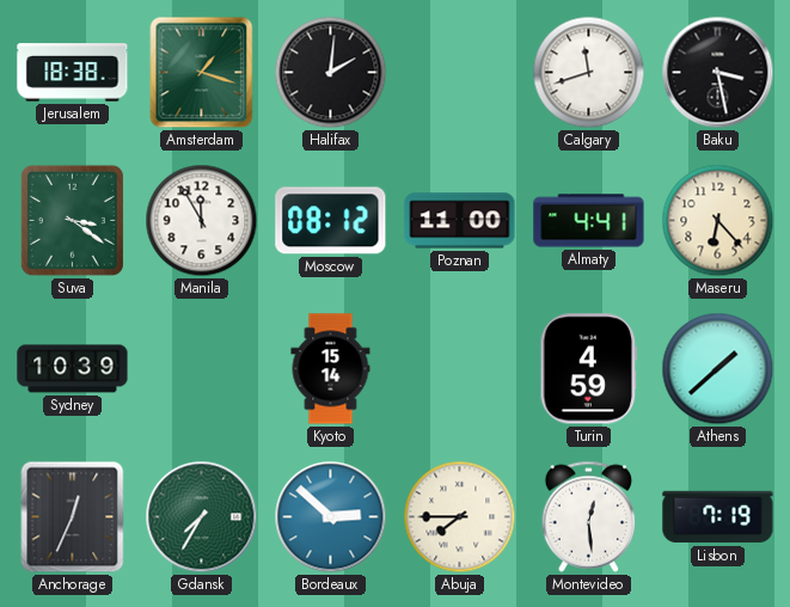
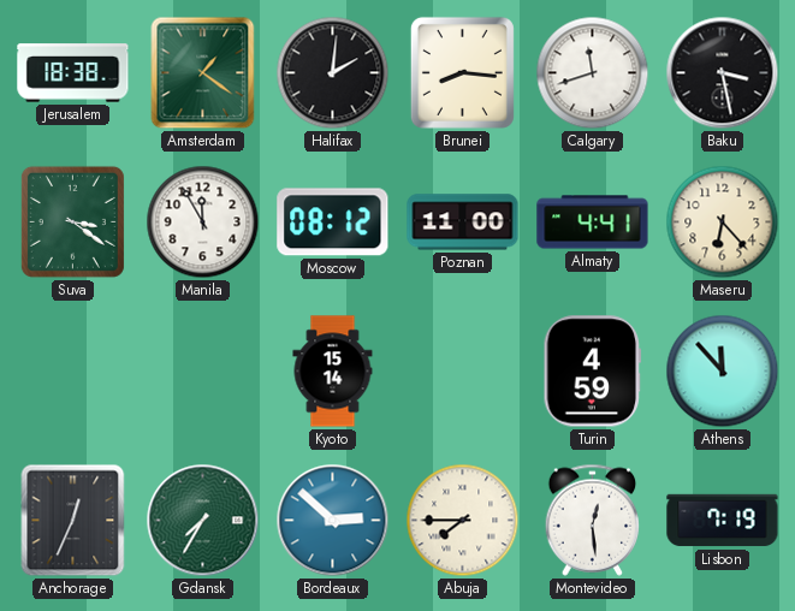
Amsterdam: 1:18 -> 1:21 (203, 73)
Brunei: none -> 8:16 (462, 72)
Sydney: 10:39 -> none (73, 369)
Athens: 1:38 -> 11:53 (723, 372)
